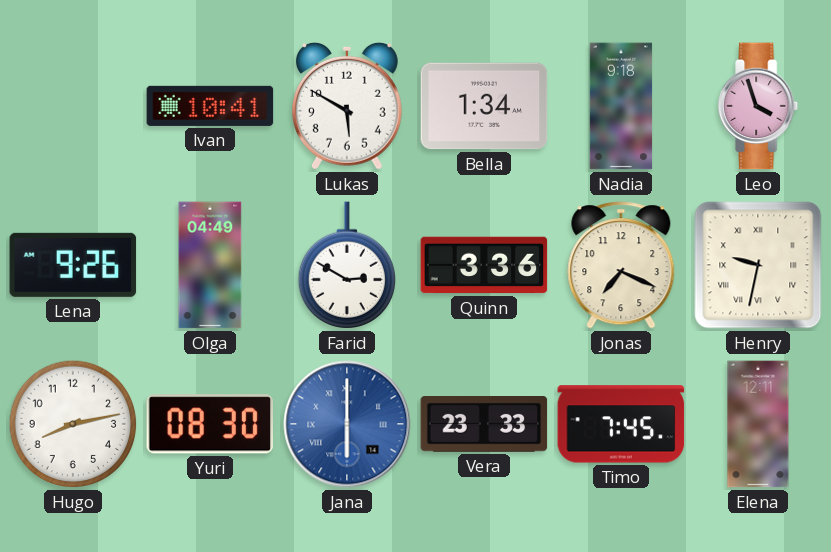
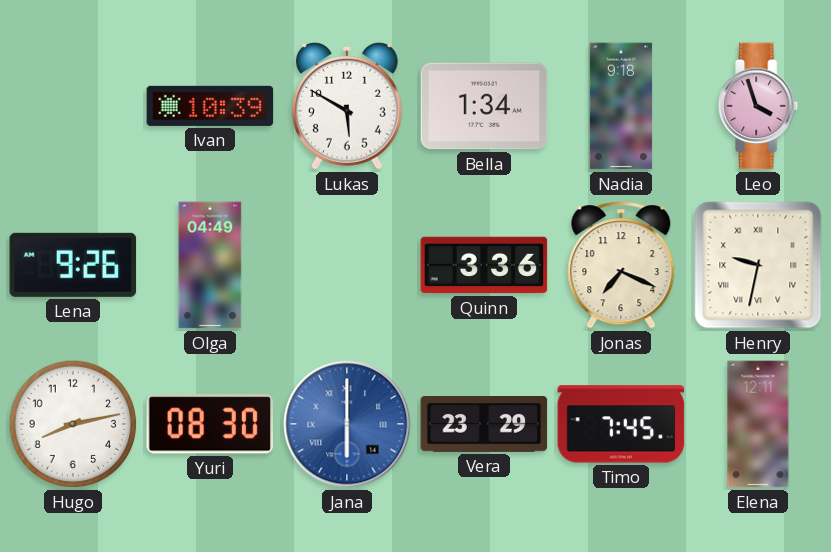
Ivan: 10:41 -> 10:39 (210, 106)
Farid: 2:50 -> none (346, 265)
Vera: 23:33 -> 23:29 (484, 425)
